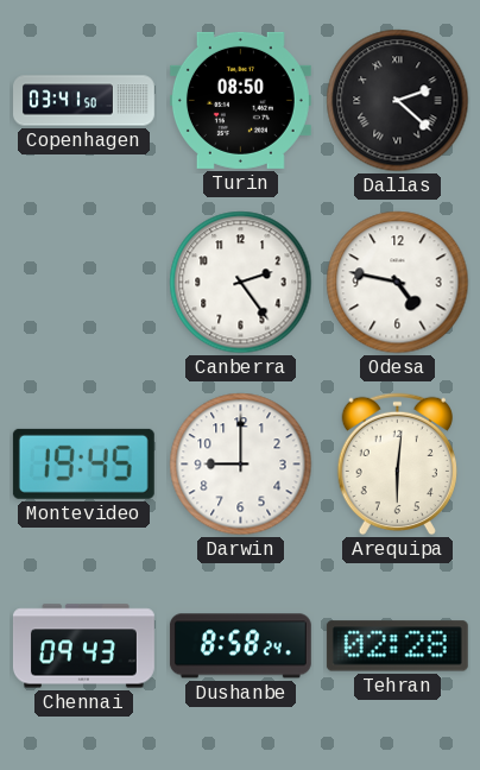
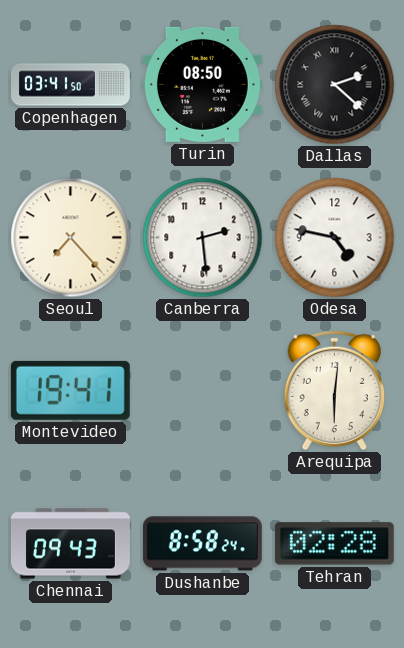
Seoul: none -> 7:23 (71, 238)
Canberra: 2:24 -> 2:29 (203, 238)
Montevideo: 19:45 -> 19:41 (70, 390)
Darwin: 9:00 -> none (241, 465)
